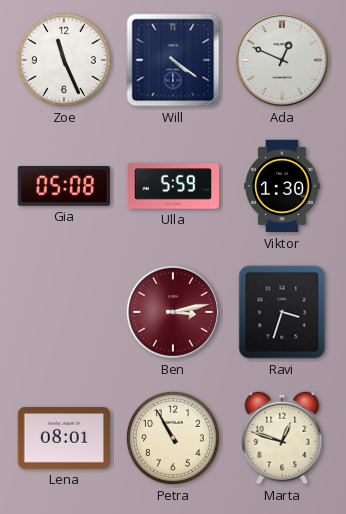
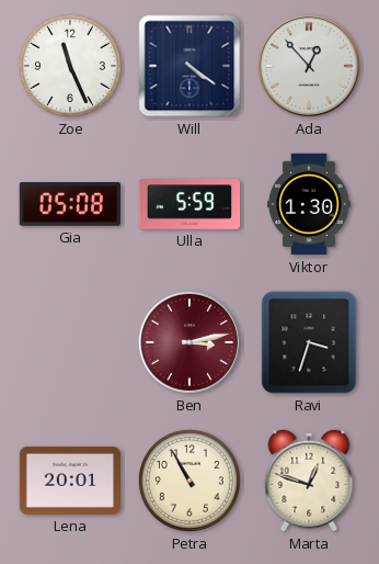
Ada: 12:49 -> 12:53 (309, 66)
Lena: 08:01 -> 20:01 (70, 481)
